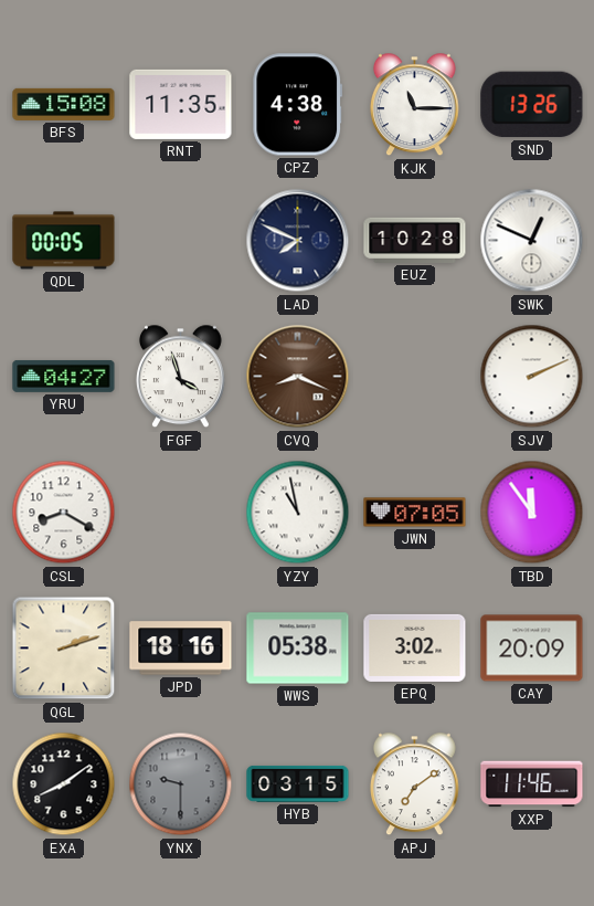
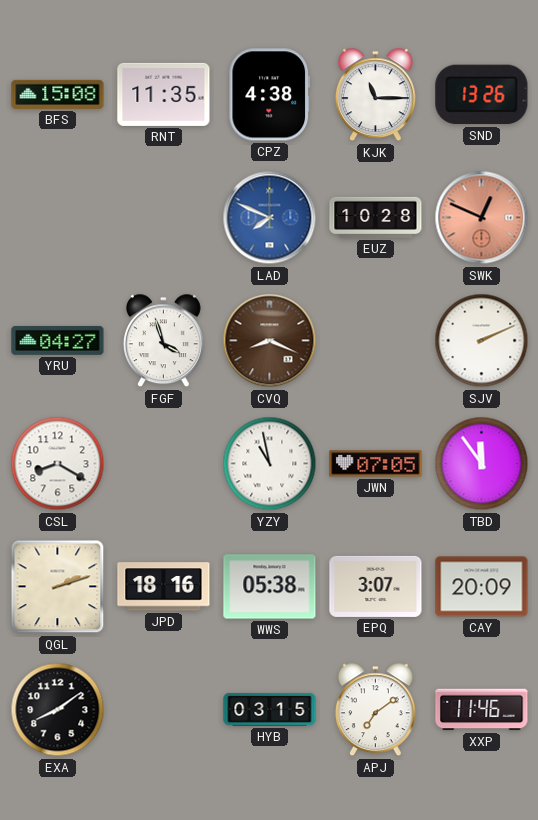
QDL: 00:05 -> none (64, 241)
LAD dial: navy -> blue (270, 218)
SWK dial: white -> salmon (482, 218)
EPQ: 3:02 -> 3:07 (376, 586)
YNX: 9:30 -> none (181, 784)
